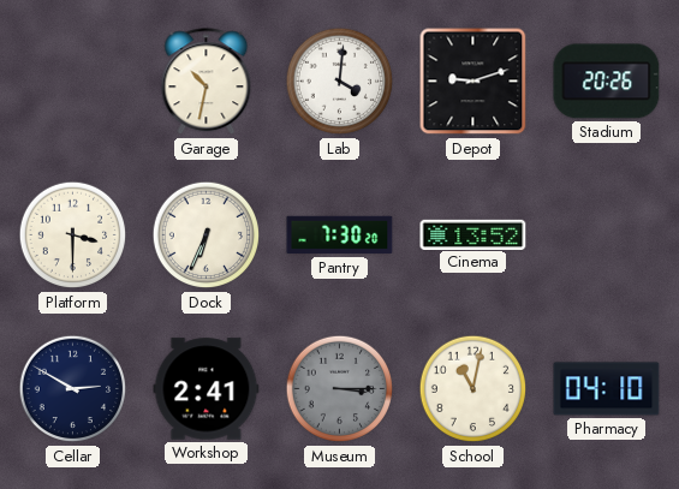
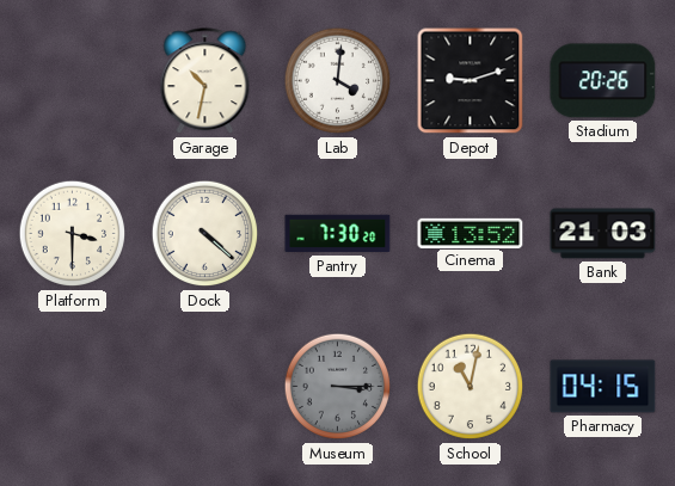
Dock: 6:34 -> 4:22 (205, 234)
Bank: none -> 21:03 (603, 234)
Cellar: 2:50 -> none (73, 389)
Workshop: 2:41 -> none (207, 389)
Pharmacy: 04:10 -> 04:15 (603, 387)
